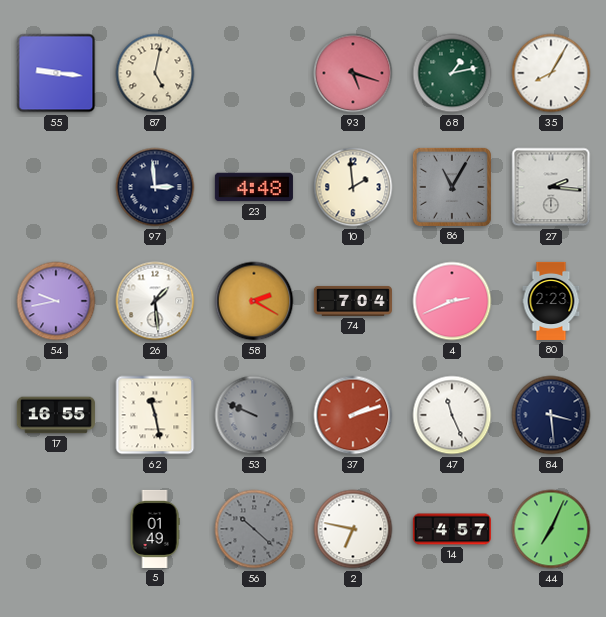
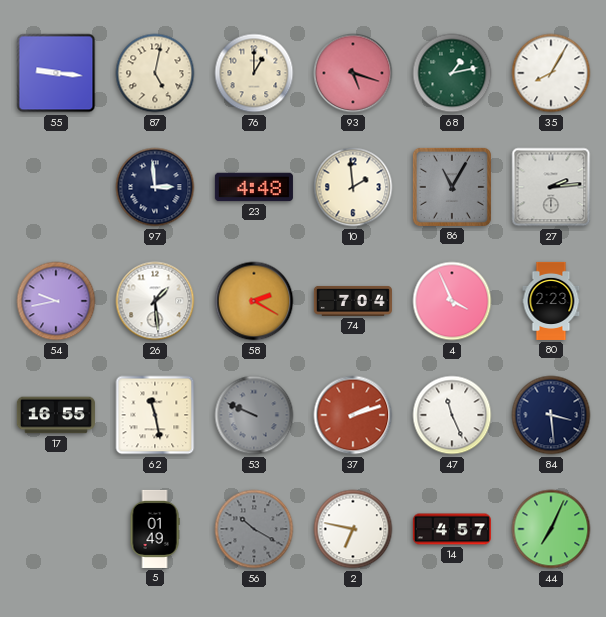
76: none -> 1:00 (254, 73)
27: 2:16 -> 2:14 (551, 187)
4: 2:41 -> 3:56 (452, 301)
56: 10:22 -> 10:20 (254, 529)
